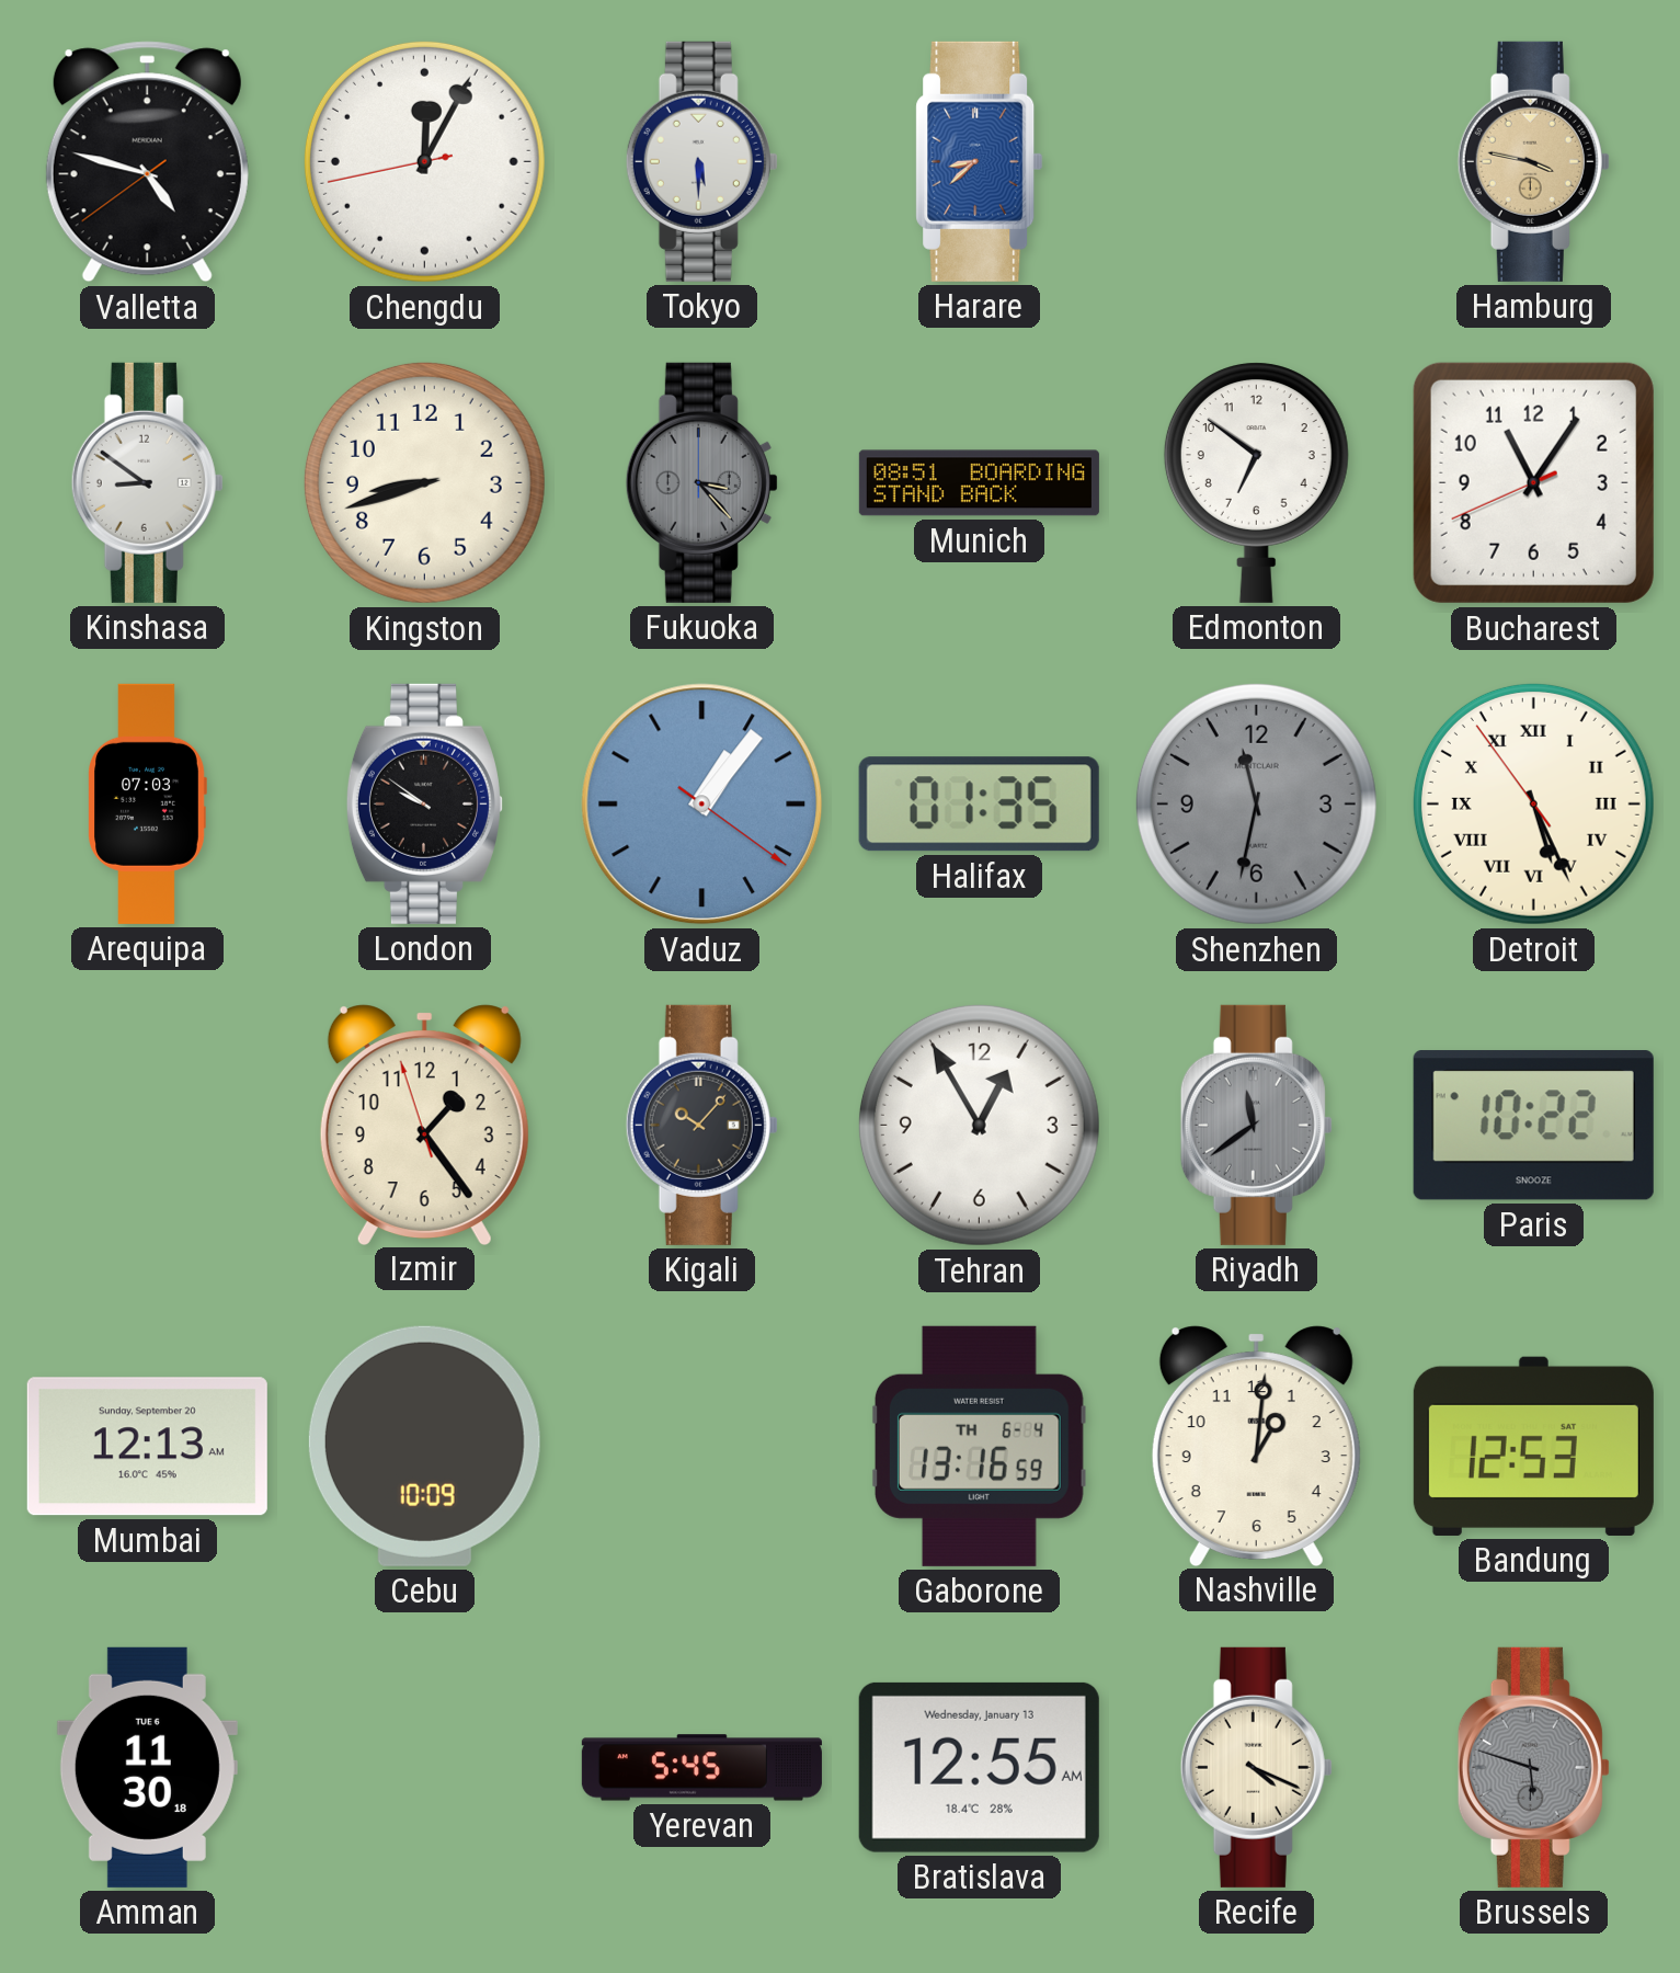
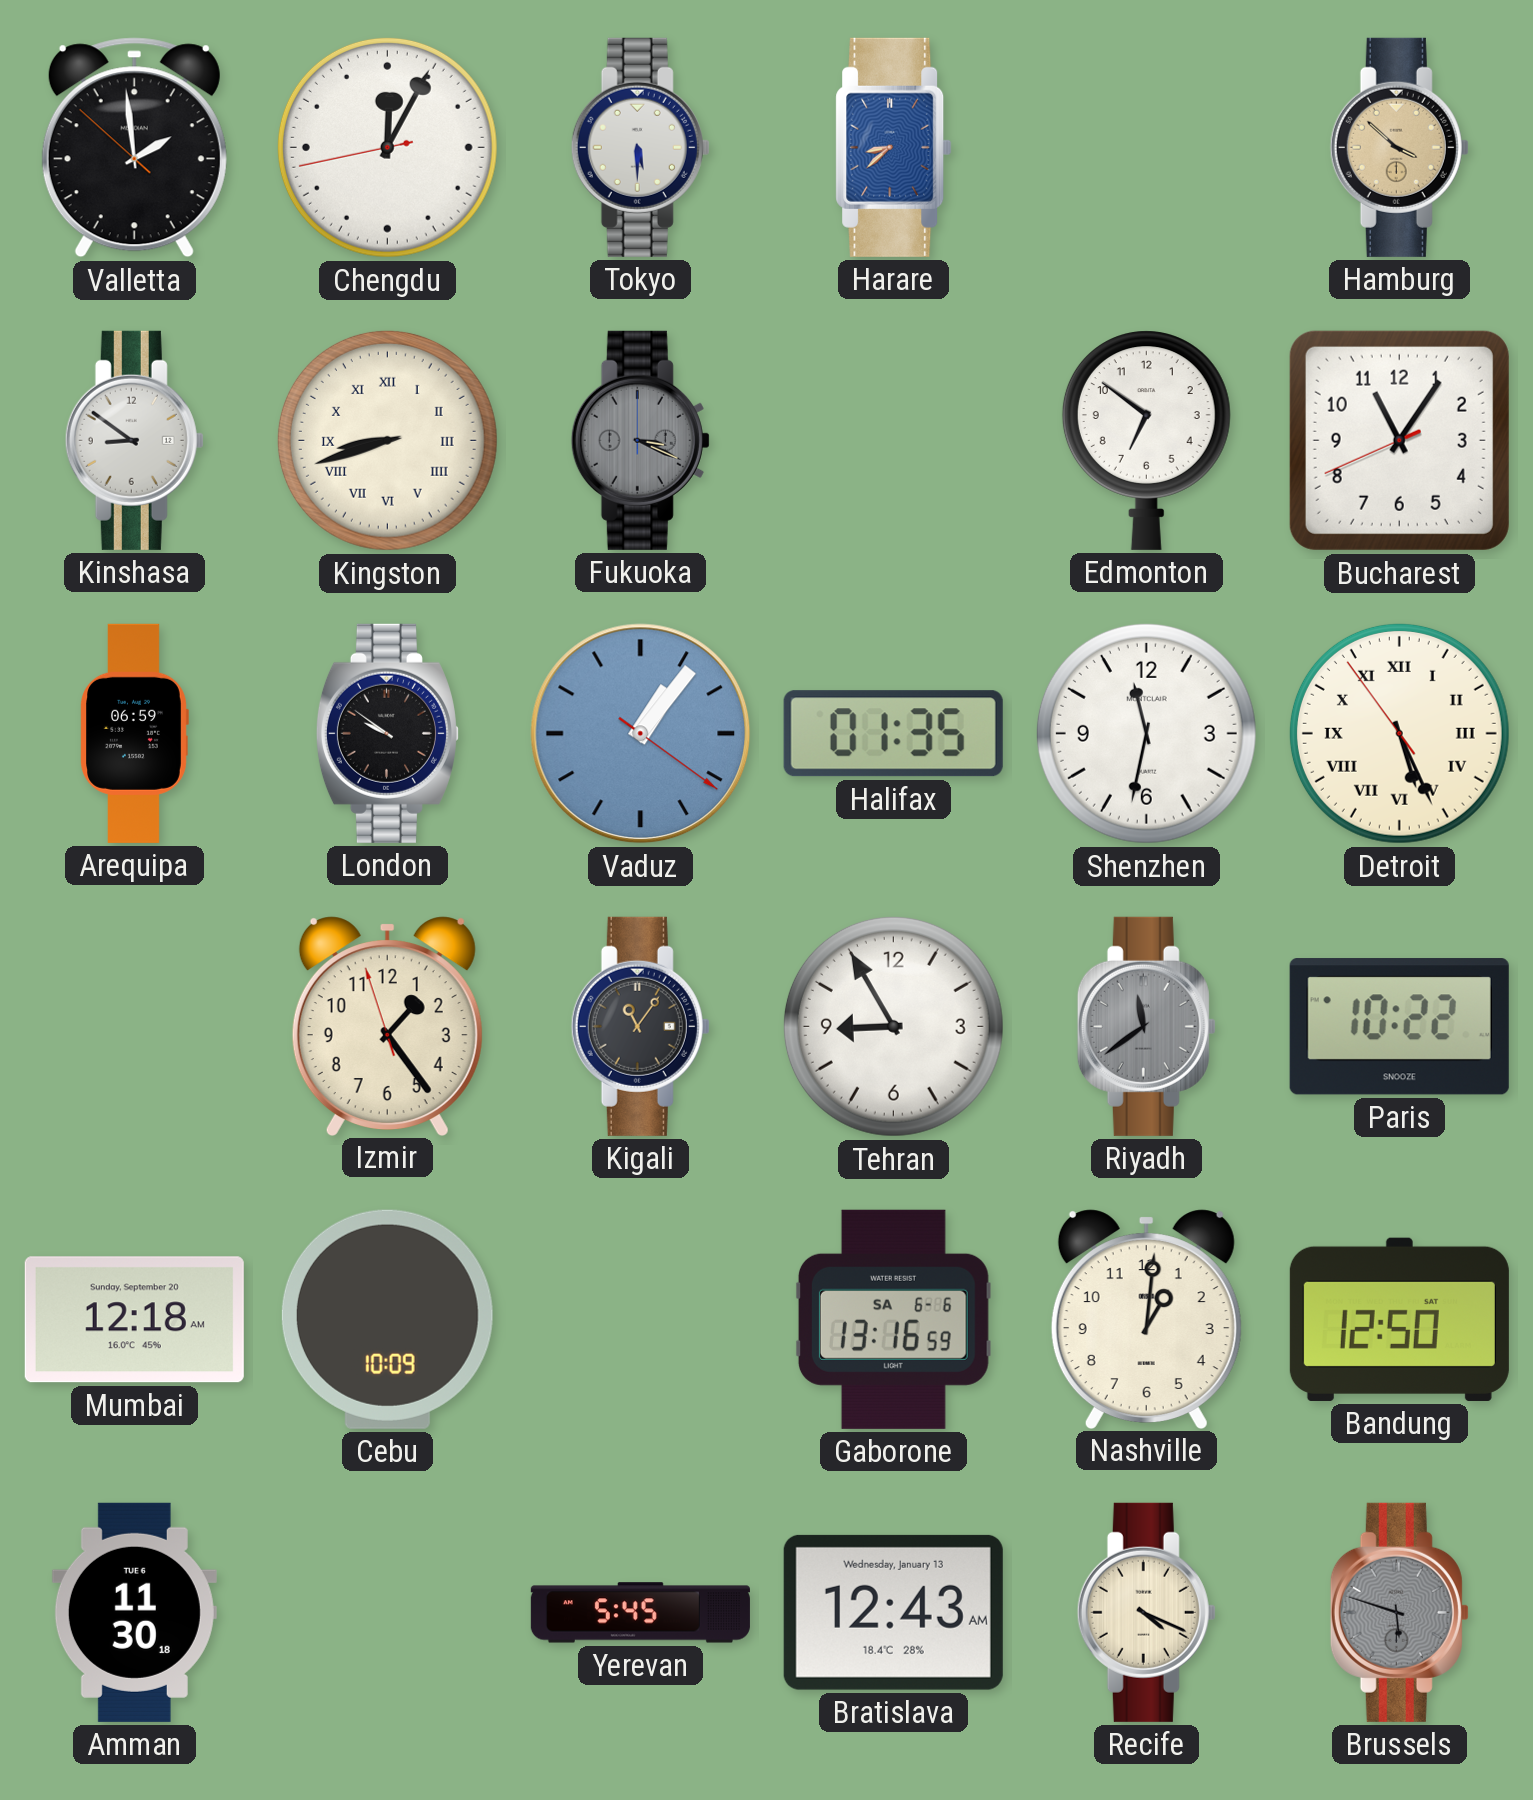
Valletta: 4:47 -> 1:58 (134, 148)
Hamburg: 3:47 -> 3:52 (1399, 147)
Kingston numerals: Arabic -> Roman (387, 440)
Fukuoka: 3:23 -> 3:19 (640, 440)
Munich: 08:51 -> none (979, 483)
Arequipa: 07:03 -> 06:59 (134, 733)
Shenzhen dial: grey -> white (1146, 733)
Kigali: 10:07 -> 11:06 (640, 1026)
Tehran: 12:55 -> 8:55 (893, 1026)
Mumbai: 12:13 -> 12:18 (134, 1320)
Gaborone date: TH 6-4 -> SA 6-6 (893, 1319)
Bandung: 12:53 -> 12:50 (1399, 1319)
Bratislava: 12:55 -> 12:43 (893, 1612)
